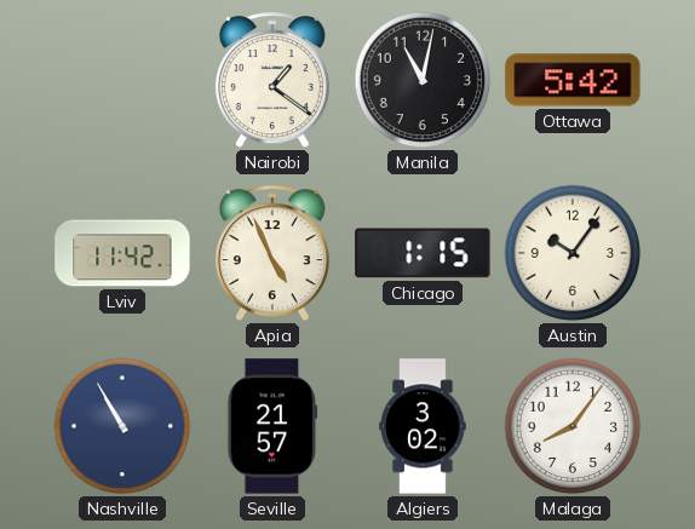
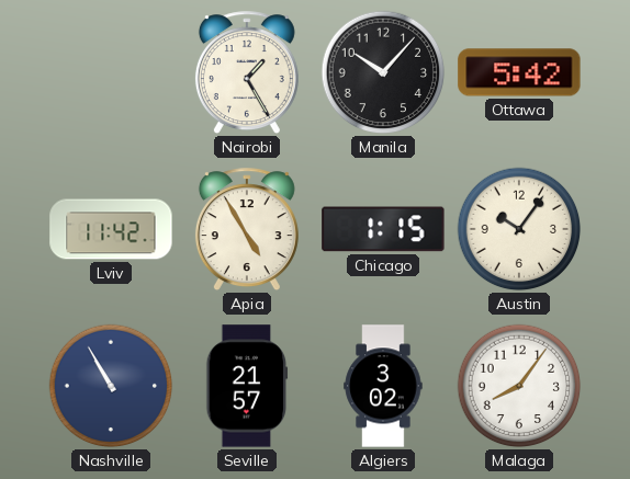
Nairobi: 1:21 -> 1:25 (247, 73)
Manila: 11:02 -> 10:07 (383, 72)
Apia: 4:56 -> 4:55 (247, 230)
